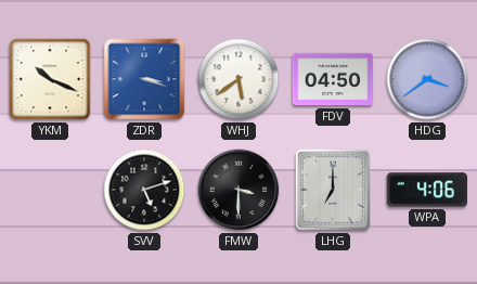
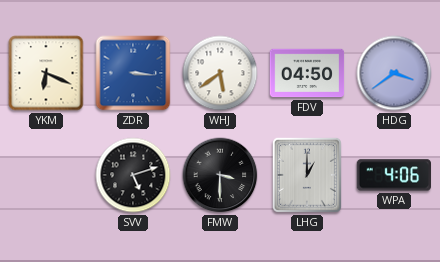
YKM: 10:19 -> 6:19 (46, 73)
ZDR: 3:18 -> 3:16 (133, 73)
LHG: 7:00 -> 1:00 (307, 175)
